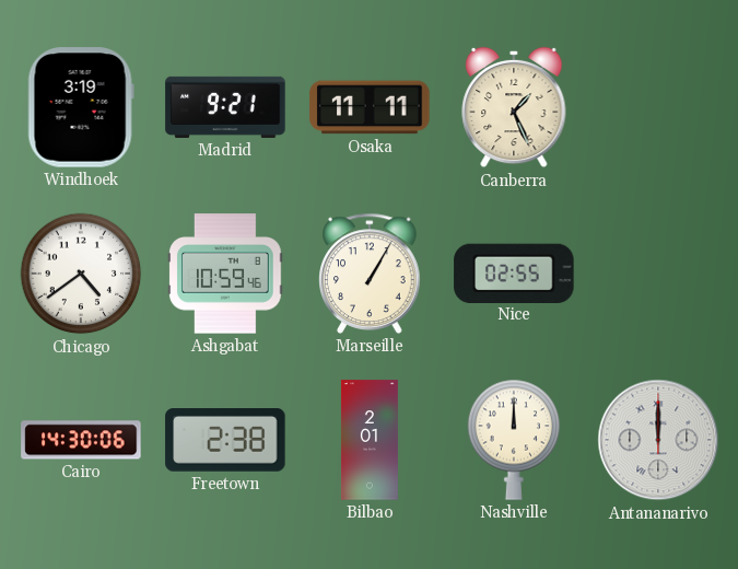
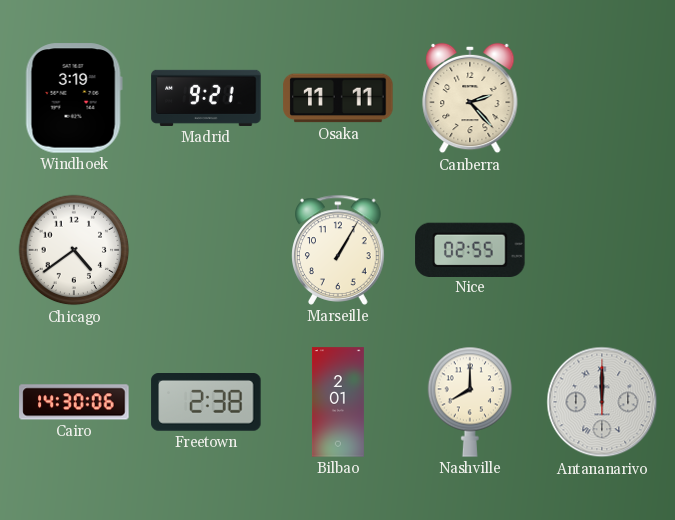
Canberra: 1:26 -> 2:23 (470, 98)
Ashgabat: 10:59 -> none (225, 274)
Nashville: 12:00 -> 8:00 (470, 402)
